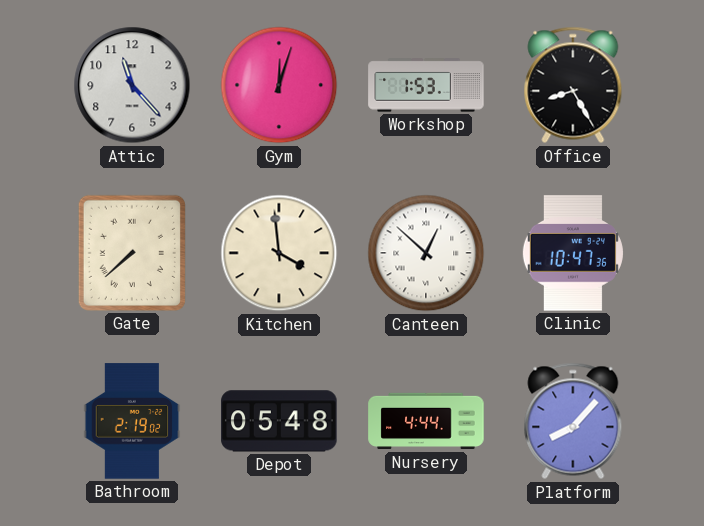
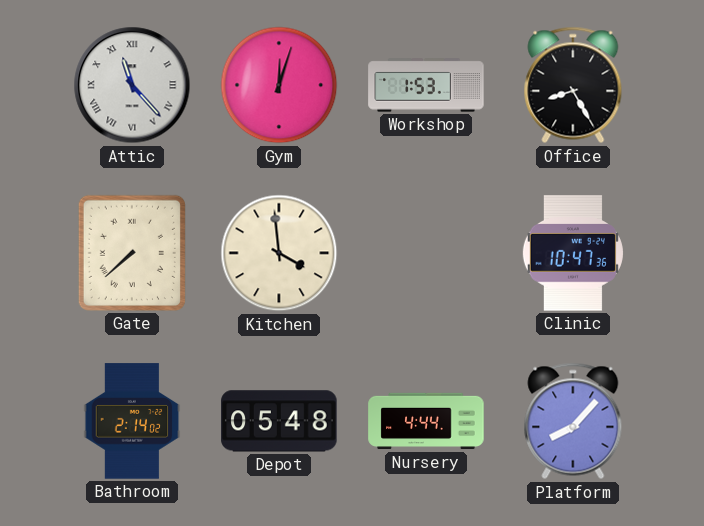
Attic numerals: Arabic -> Roman (132, 85)
Canteen: 12:52 -> none (426, 253)
Bathroom: 2:19 -> 2:14 (132, 421)
